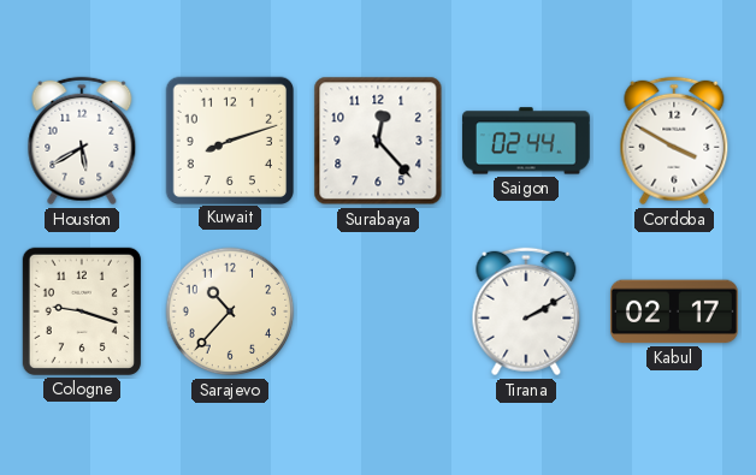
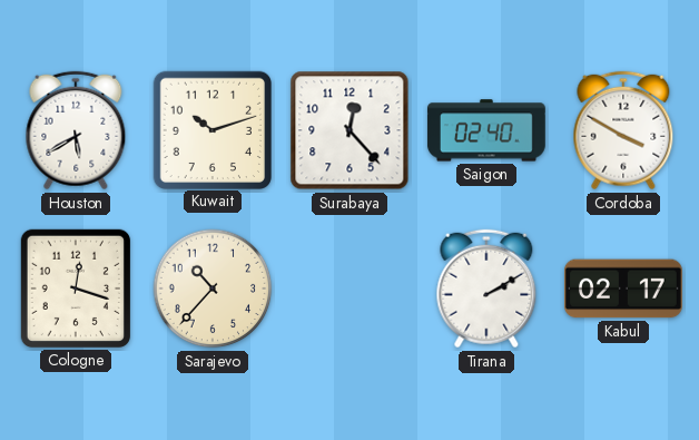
Kuwait: 8:12 -> 10:12 (211, 129)
Saigon: 02:44 -> 02:40 (486, 130)
Cologne: 9:18 -> 12:18 (76, 289)
